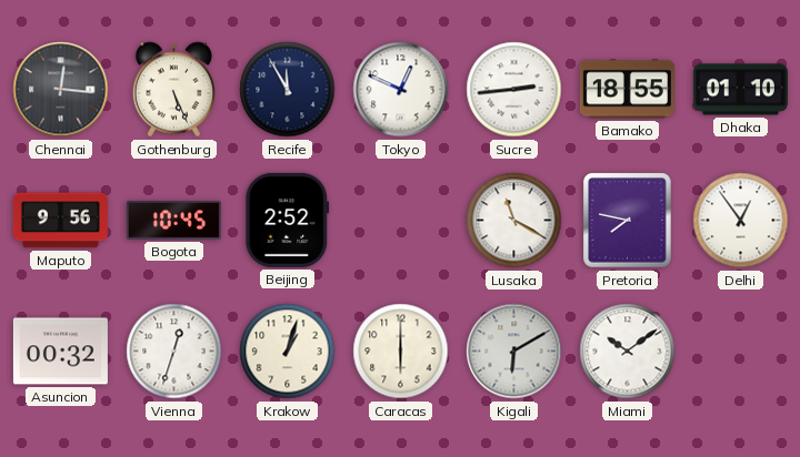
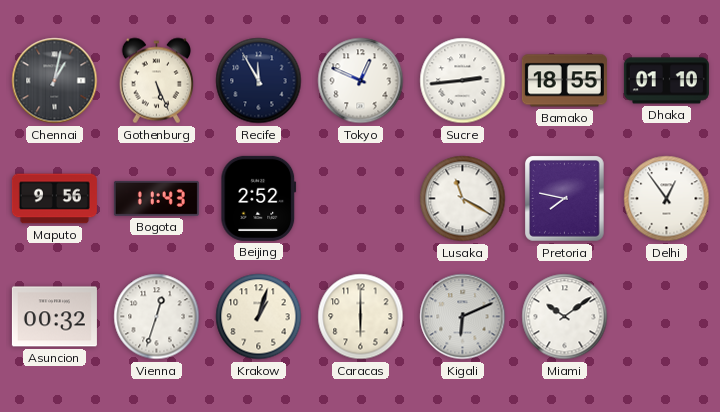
Chennai: 12:16 -> 1:02 (55, 81)
Bogota: 10:45 -> 11:43 (156, 198)
Kigali: 6:10 -> 6:11 (463, 317)
